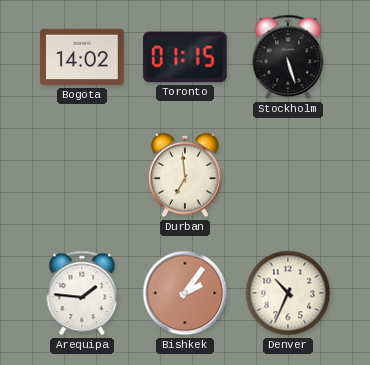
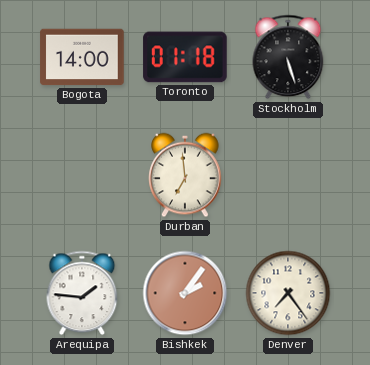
Bogota: 14:02 -> 14:00 (82, 57)
Toronto: 01:15 -> 01:18 (185, 57)
Denver: 10:34 -> 7:24 (288, 293)
